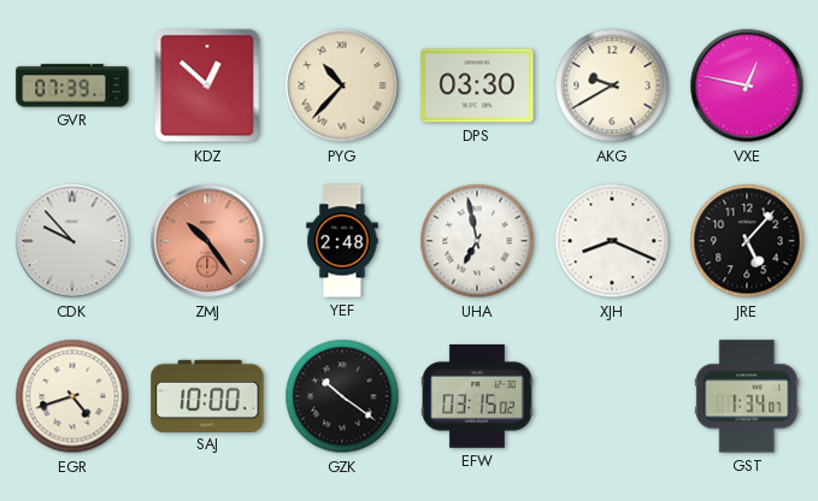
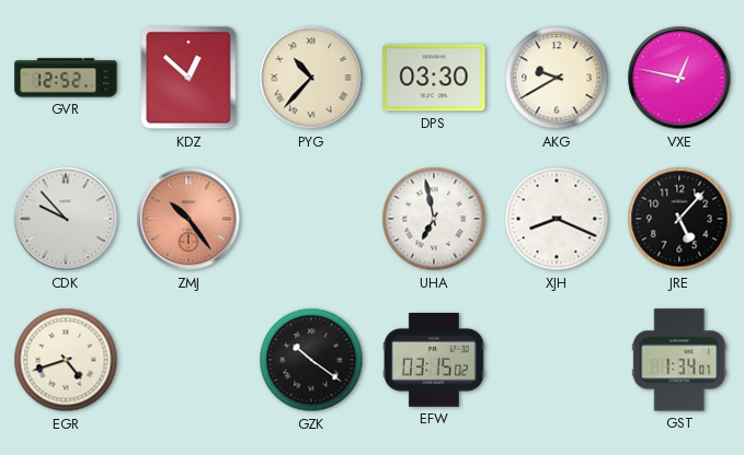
GVR: 07:39 -> 12:52 (66, 78)
YEF: 2:48 -> none (342, 241)
SAJ: 10:00 -> none (207, 395)
